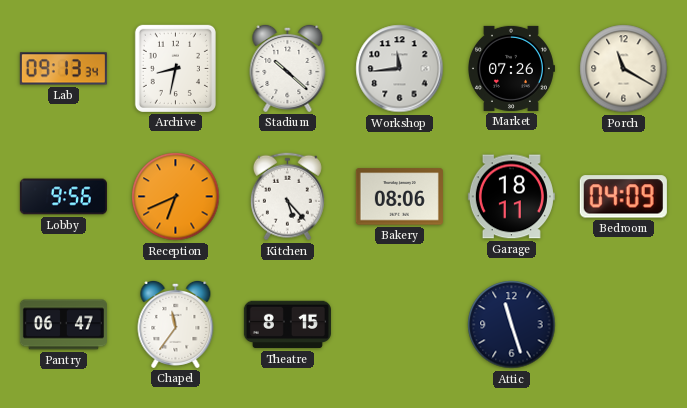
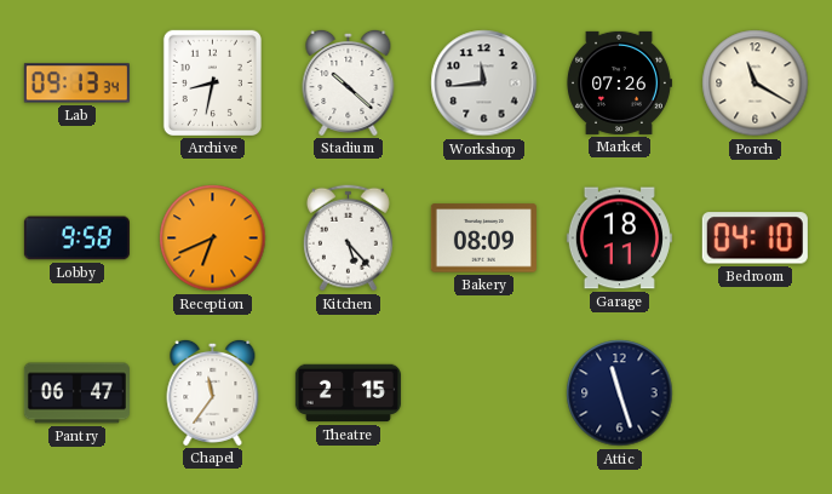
Lobby: 9:56 -> 9:58 (76, 239)
Bakery: 08:06 -> 08:09 (483, 239)
Bedroom: 04:09 -> 04:10 (754, 239)
Theatre: 8:15 -> 2:15 (348, 394)
